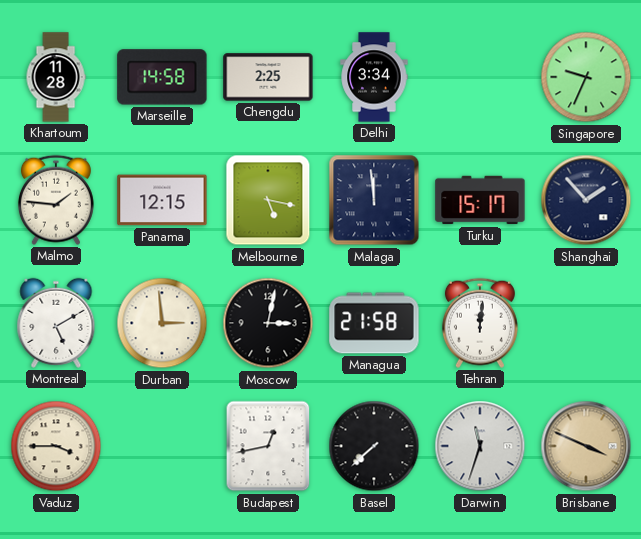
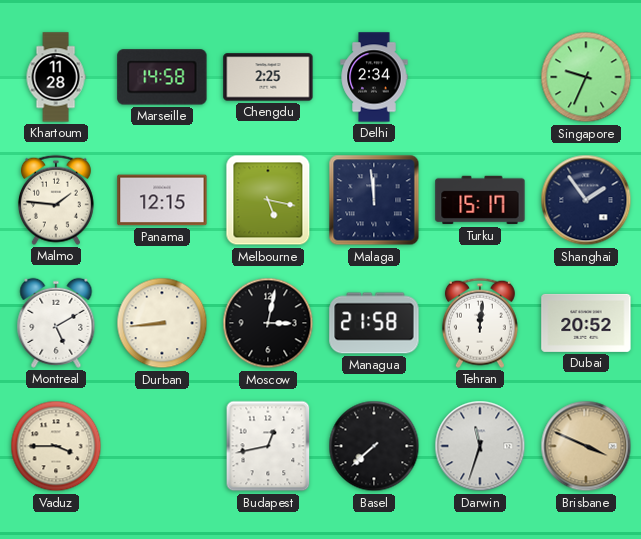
Delhi: 3:34 -> 2:34 (374, 77)
Shanghai: 1:53 -> 1:54 (586, 200)
Durban: 2:59 -> 8:44 (162, 323)
Dubai: none -> 20:52 (586, 323)
